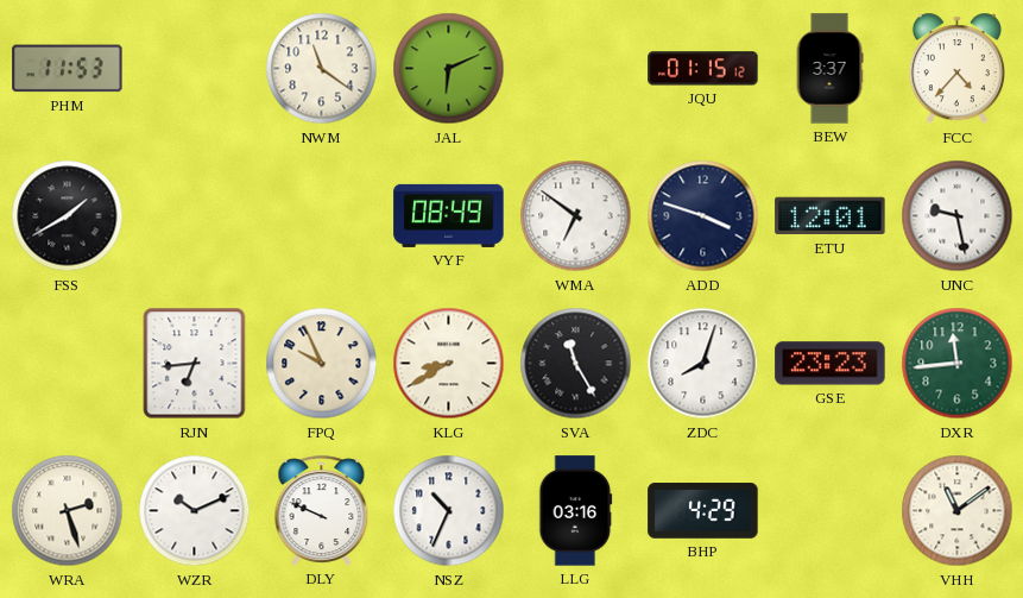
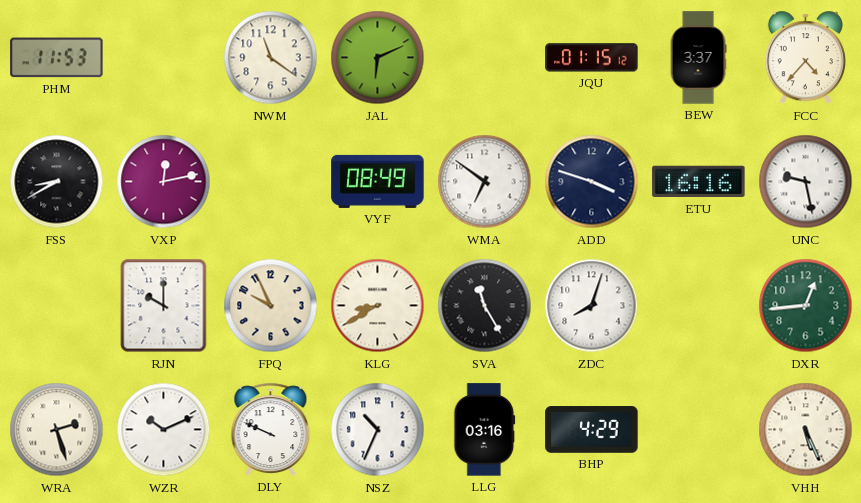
FSS: 1:40 -> 8:40 (57, 182)
VXP: none -> 12:13 (164, 182)
ETU: 12:01 -> 16:16 (699, 182)
RJN: 6:44 -> 10:00 (164, 306)
GSE: 23:23 -> none (831, 364)
DXR: 11:44 -> 12:44 (806, 306)
VHH: 11:09 -> 5:26 (806, 430)
